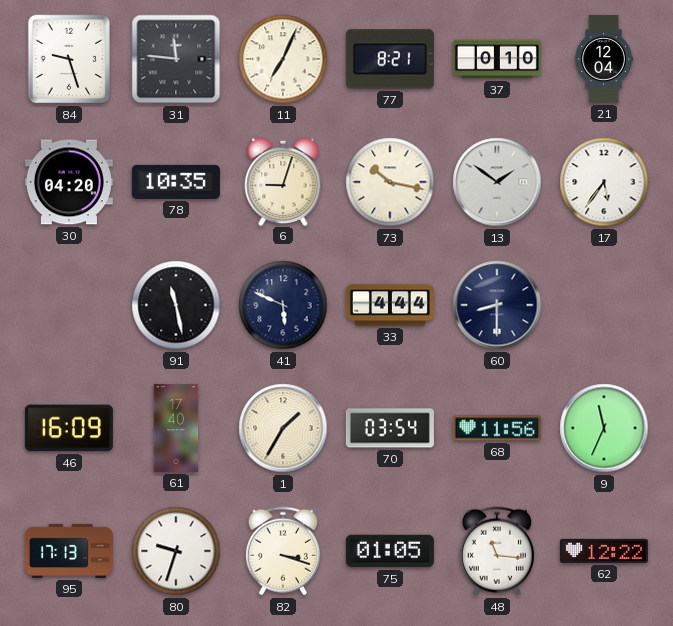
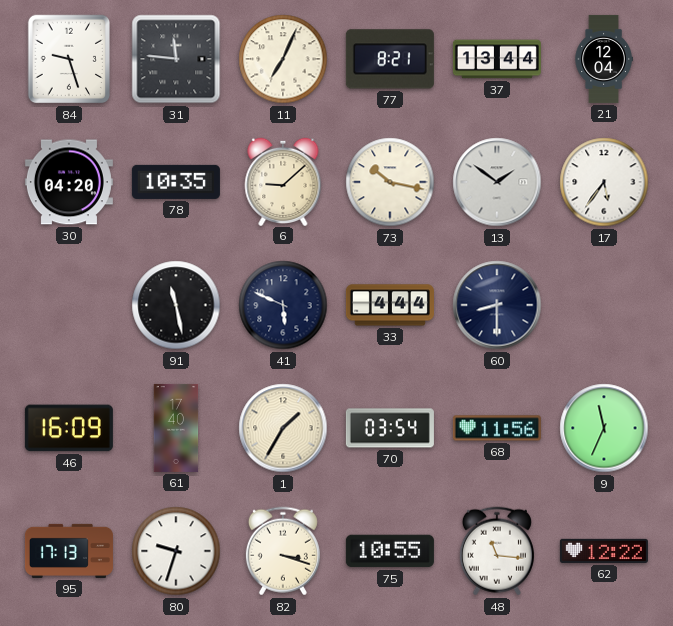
37: 0:10 -> 13:44 (497, 59)
6: 9:03 -> 9:08 (283, 181)
75: 01:05 -> 10:55 (390, 551)
